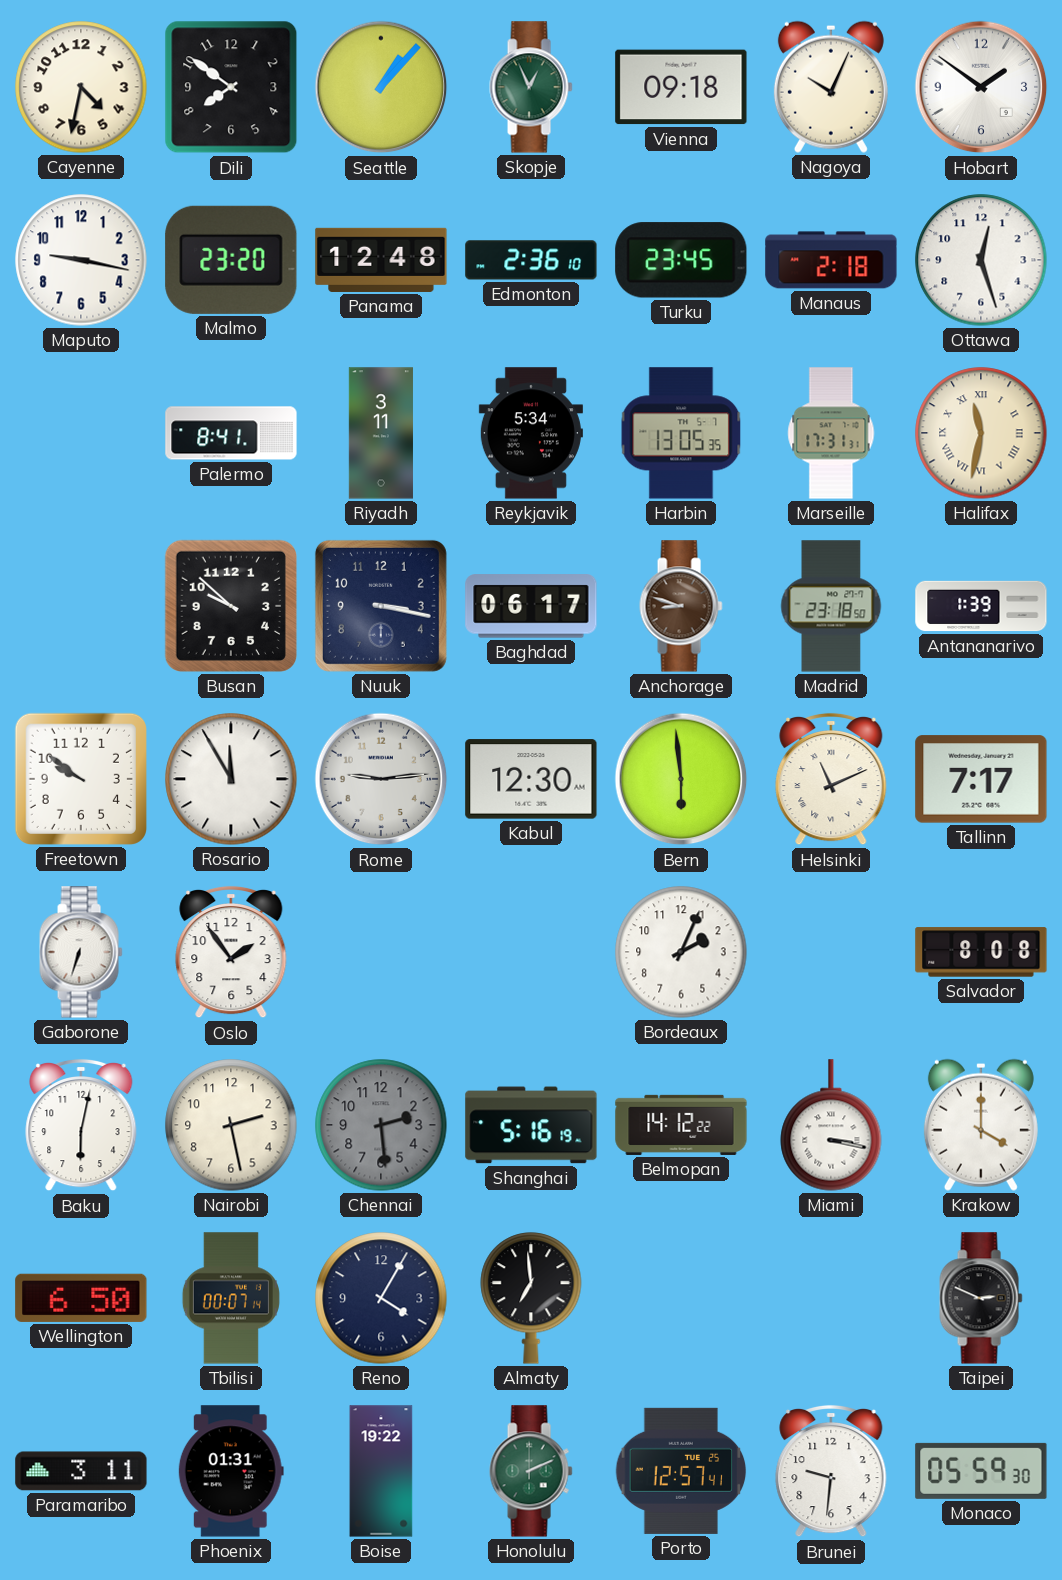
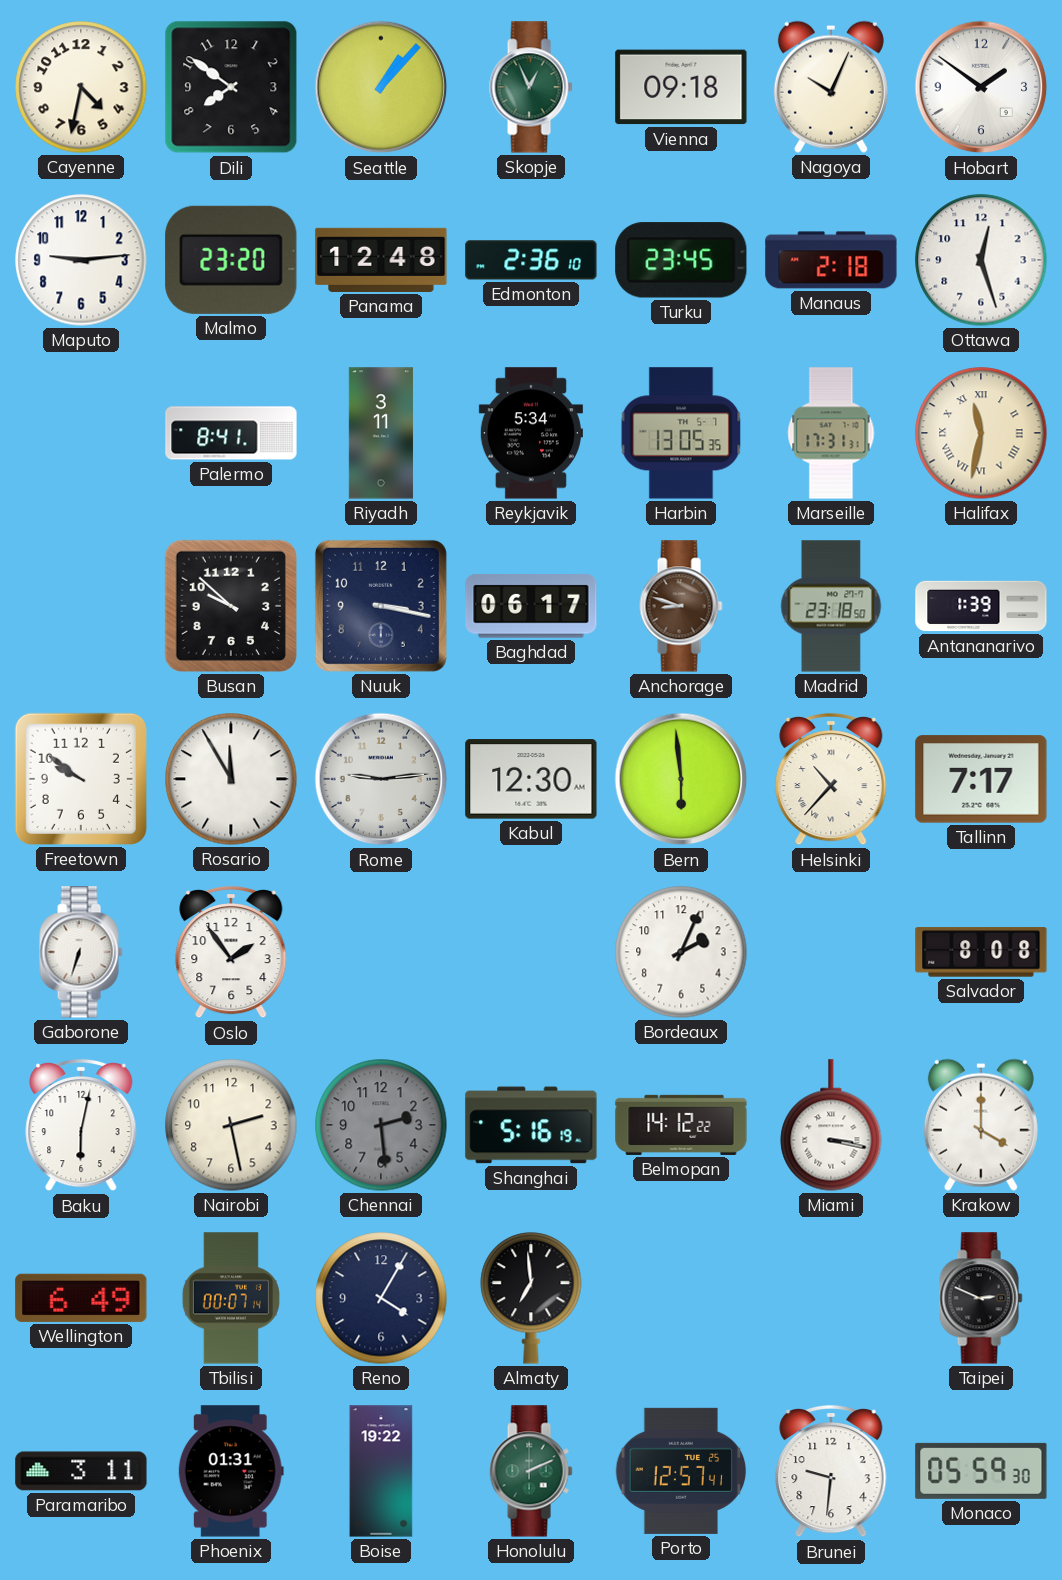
Maputo: 9:17 -> 9:14 (81, 260)
Helsinki: 11:11 -> 10:37 (831, 779)
Wellington: 6:50 -> 6:49 (81, 1298)
